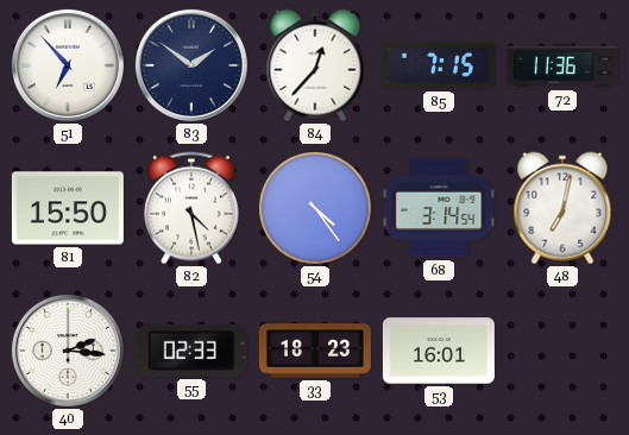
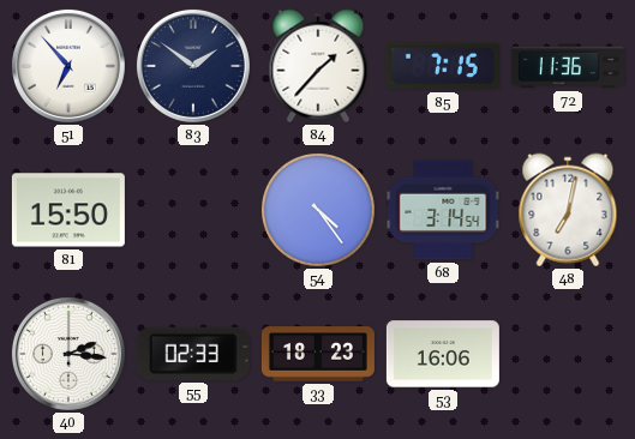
84: 12:37 -> 1:37 (318, 66)
82: 4:28 -> none (193, 208)
53: 16:01 -> 16:06 (443, 354)
